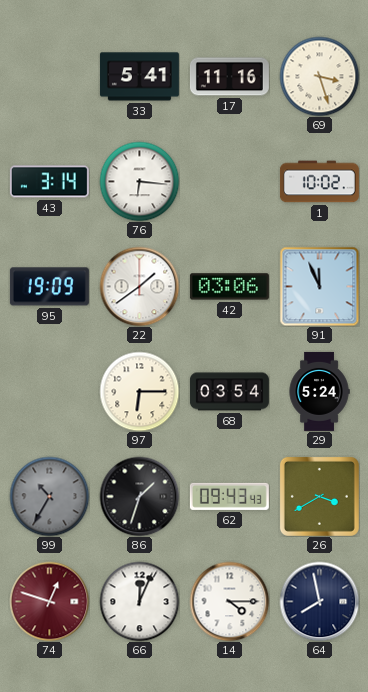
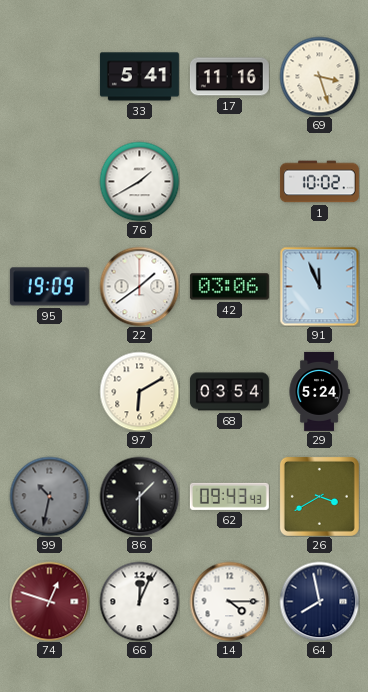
43: 3:14 -> none (49, 182)
76: 6:16 -> 1:40 (139, 181)
97: 6:15 -> 6:10 (139, 391)
99: 10:35 -> 10:32 (49, 496)
86: 1:33 -> 1:30 (139, 496)
